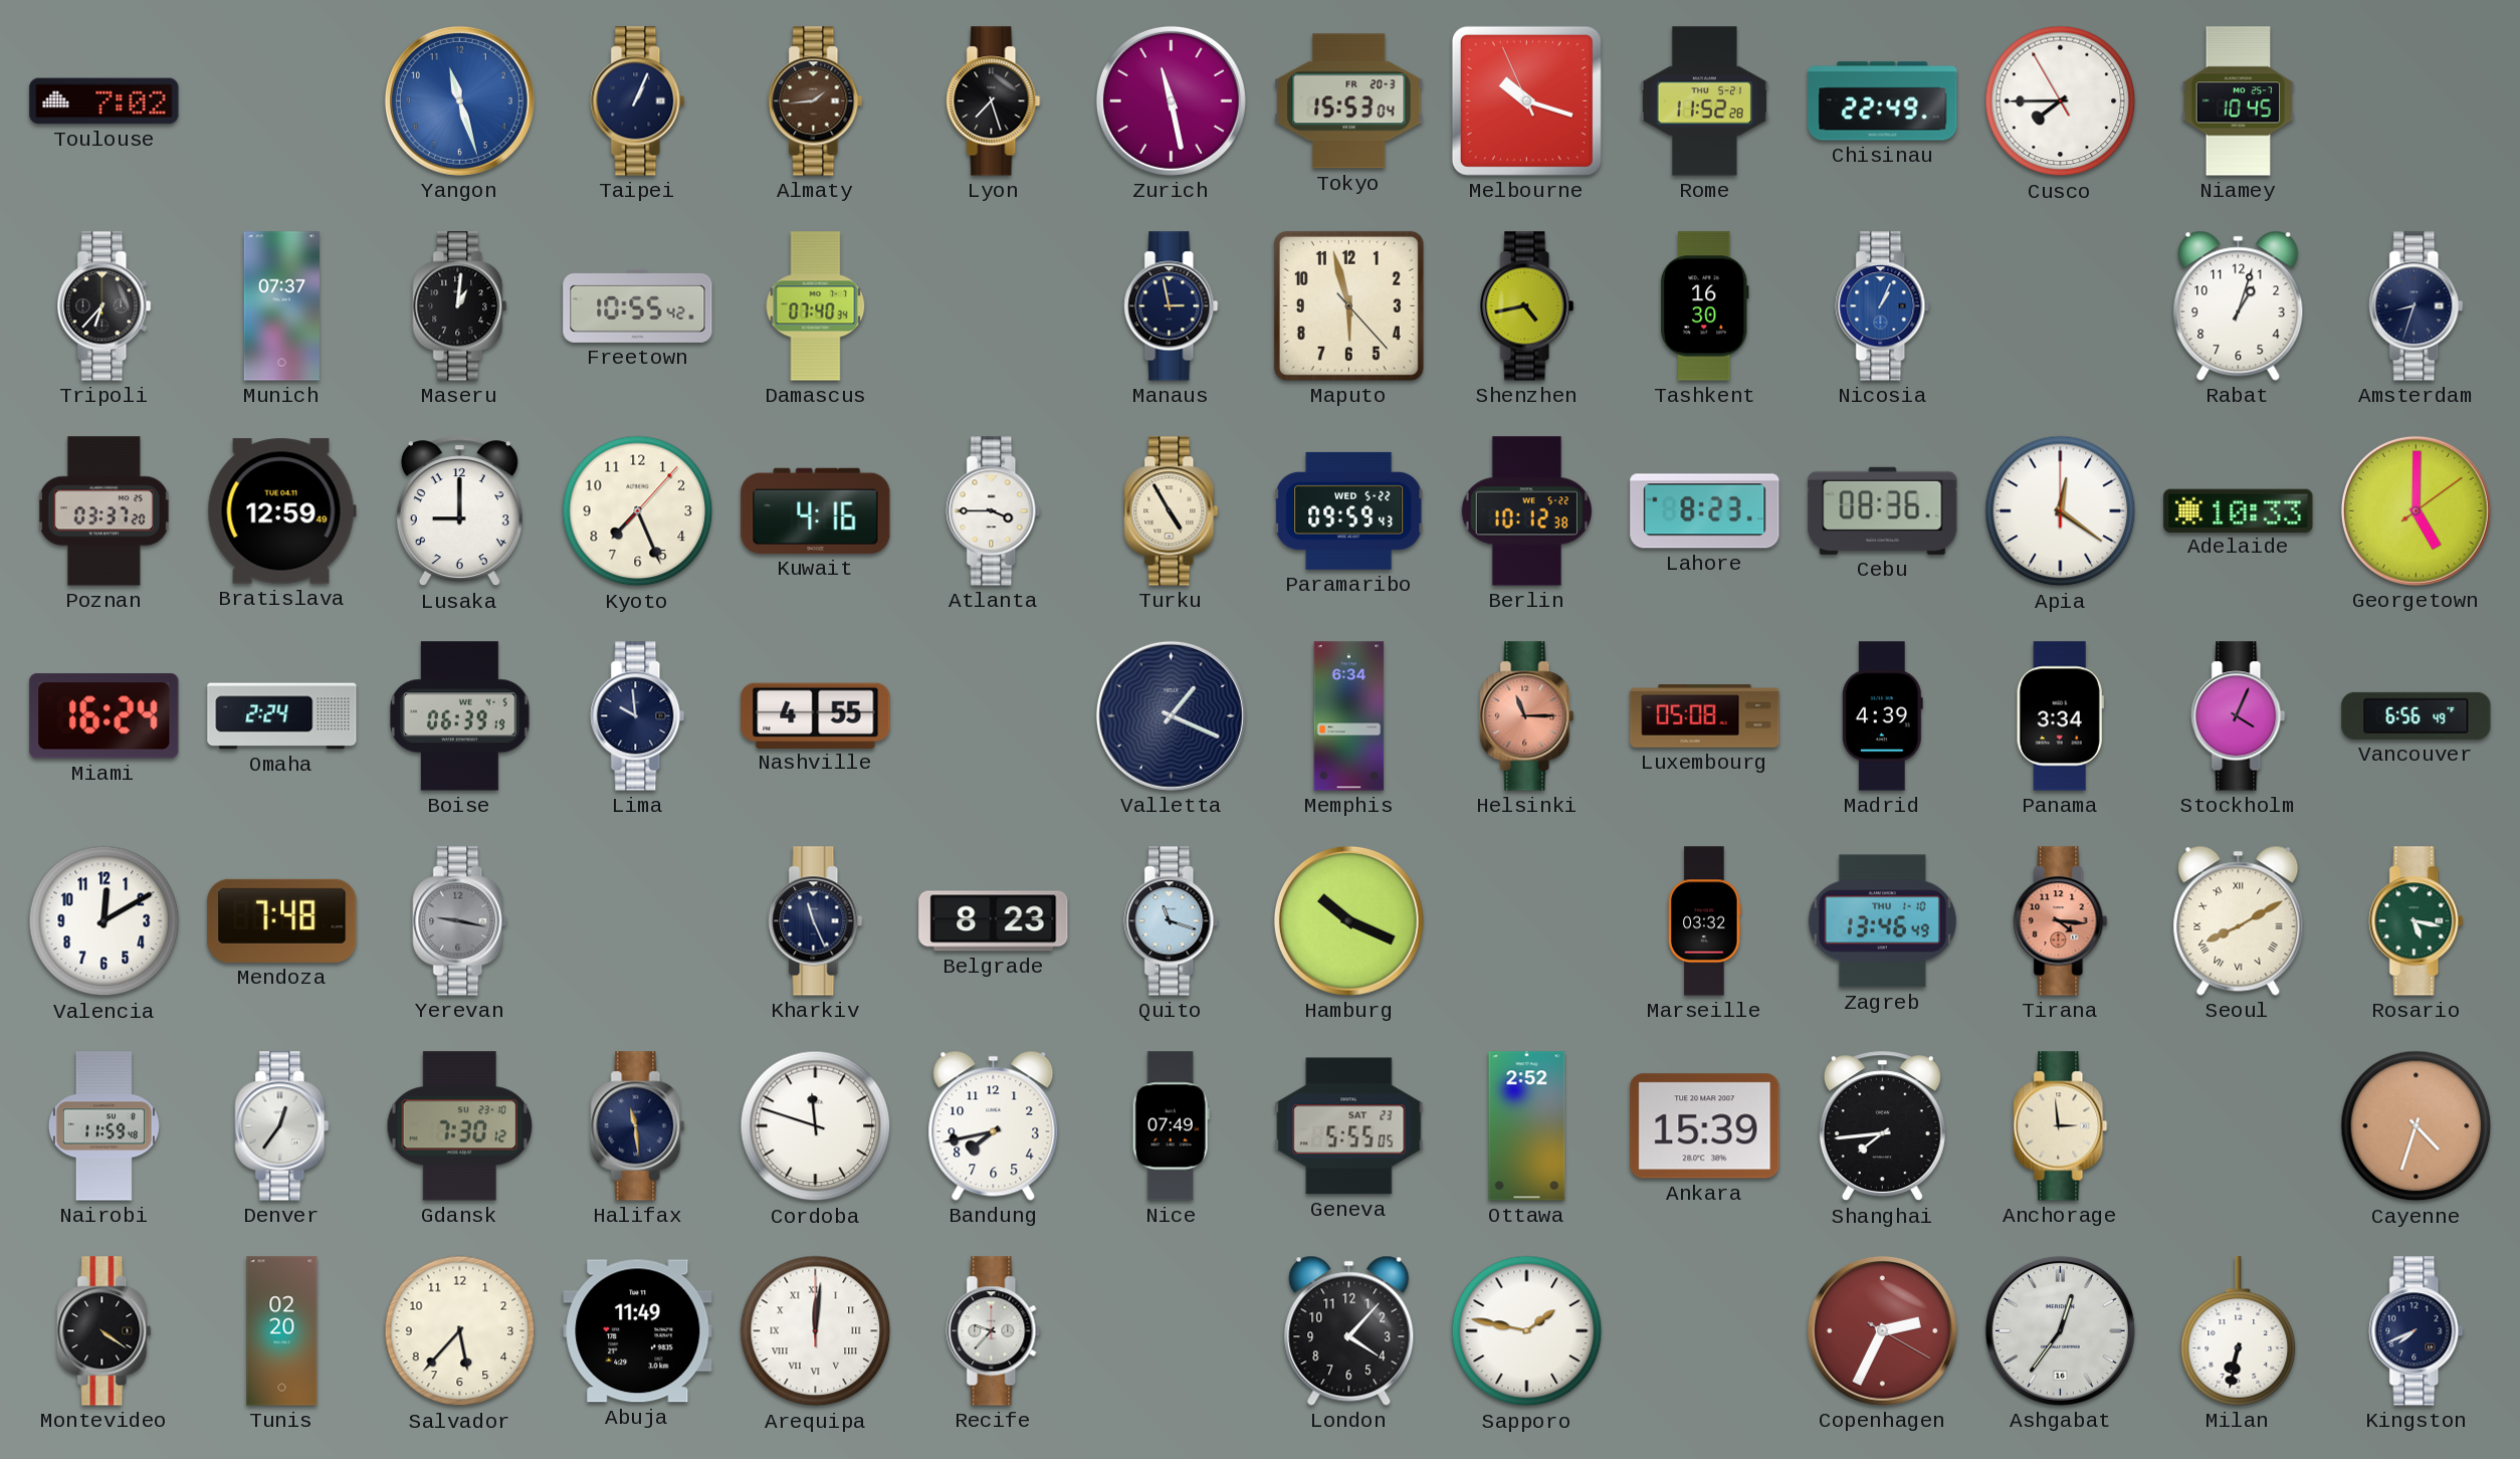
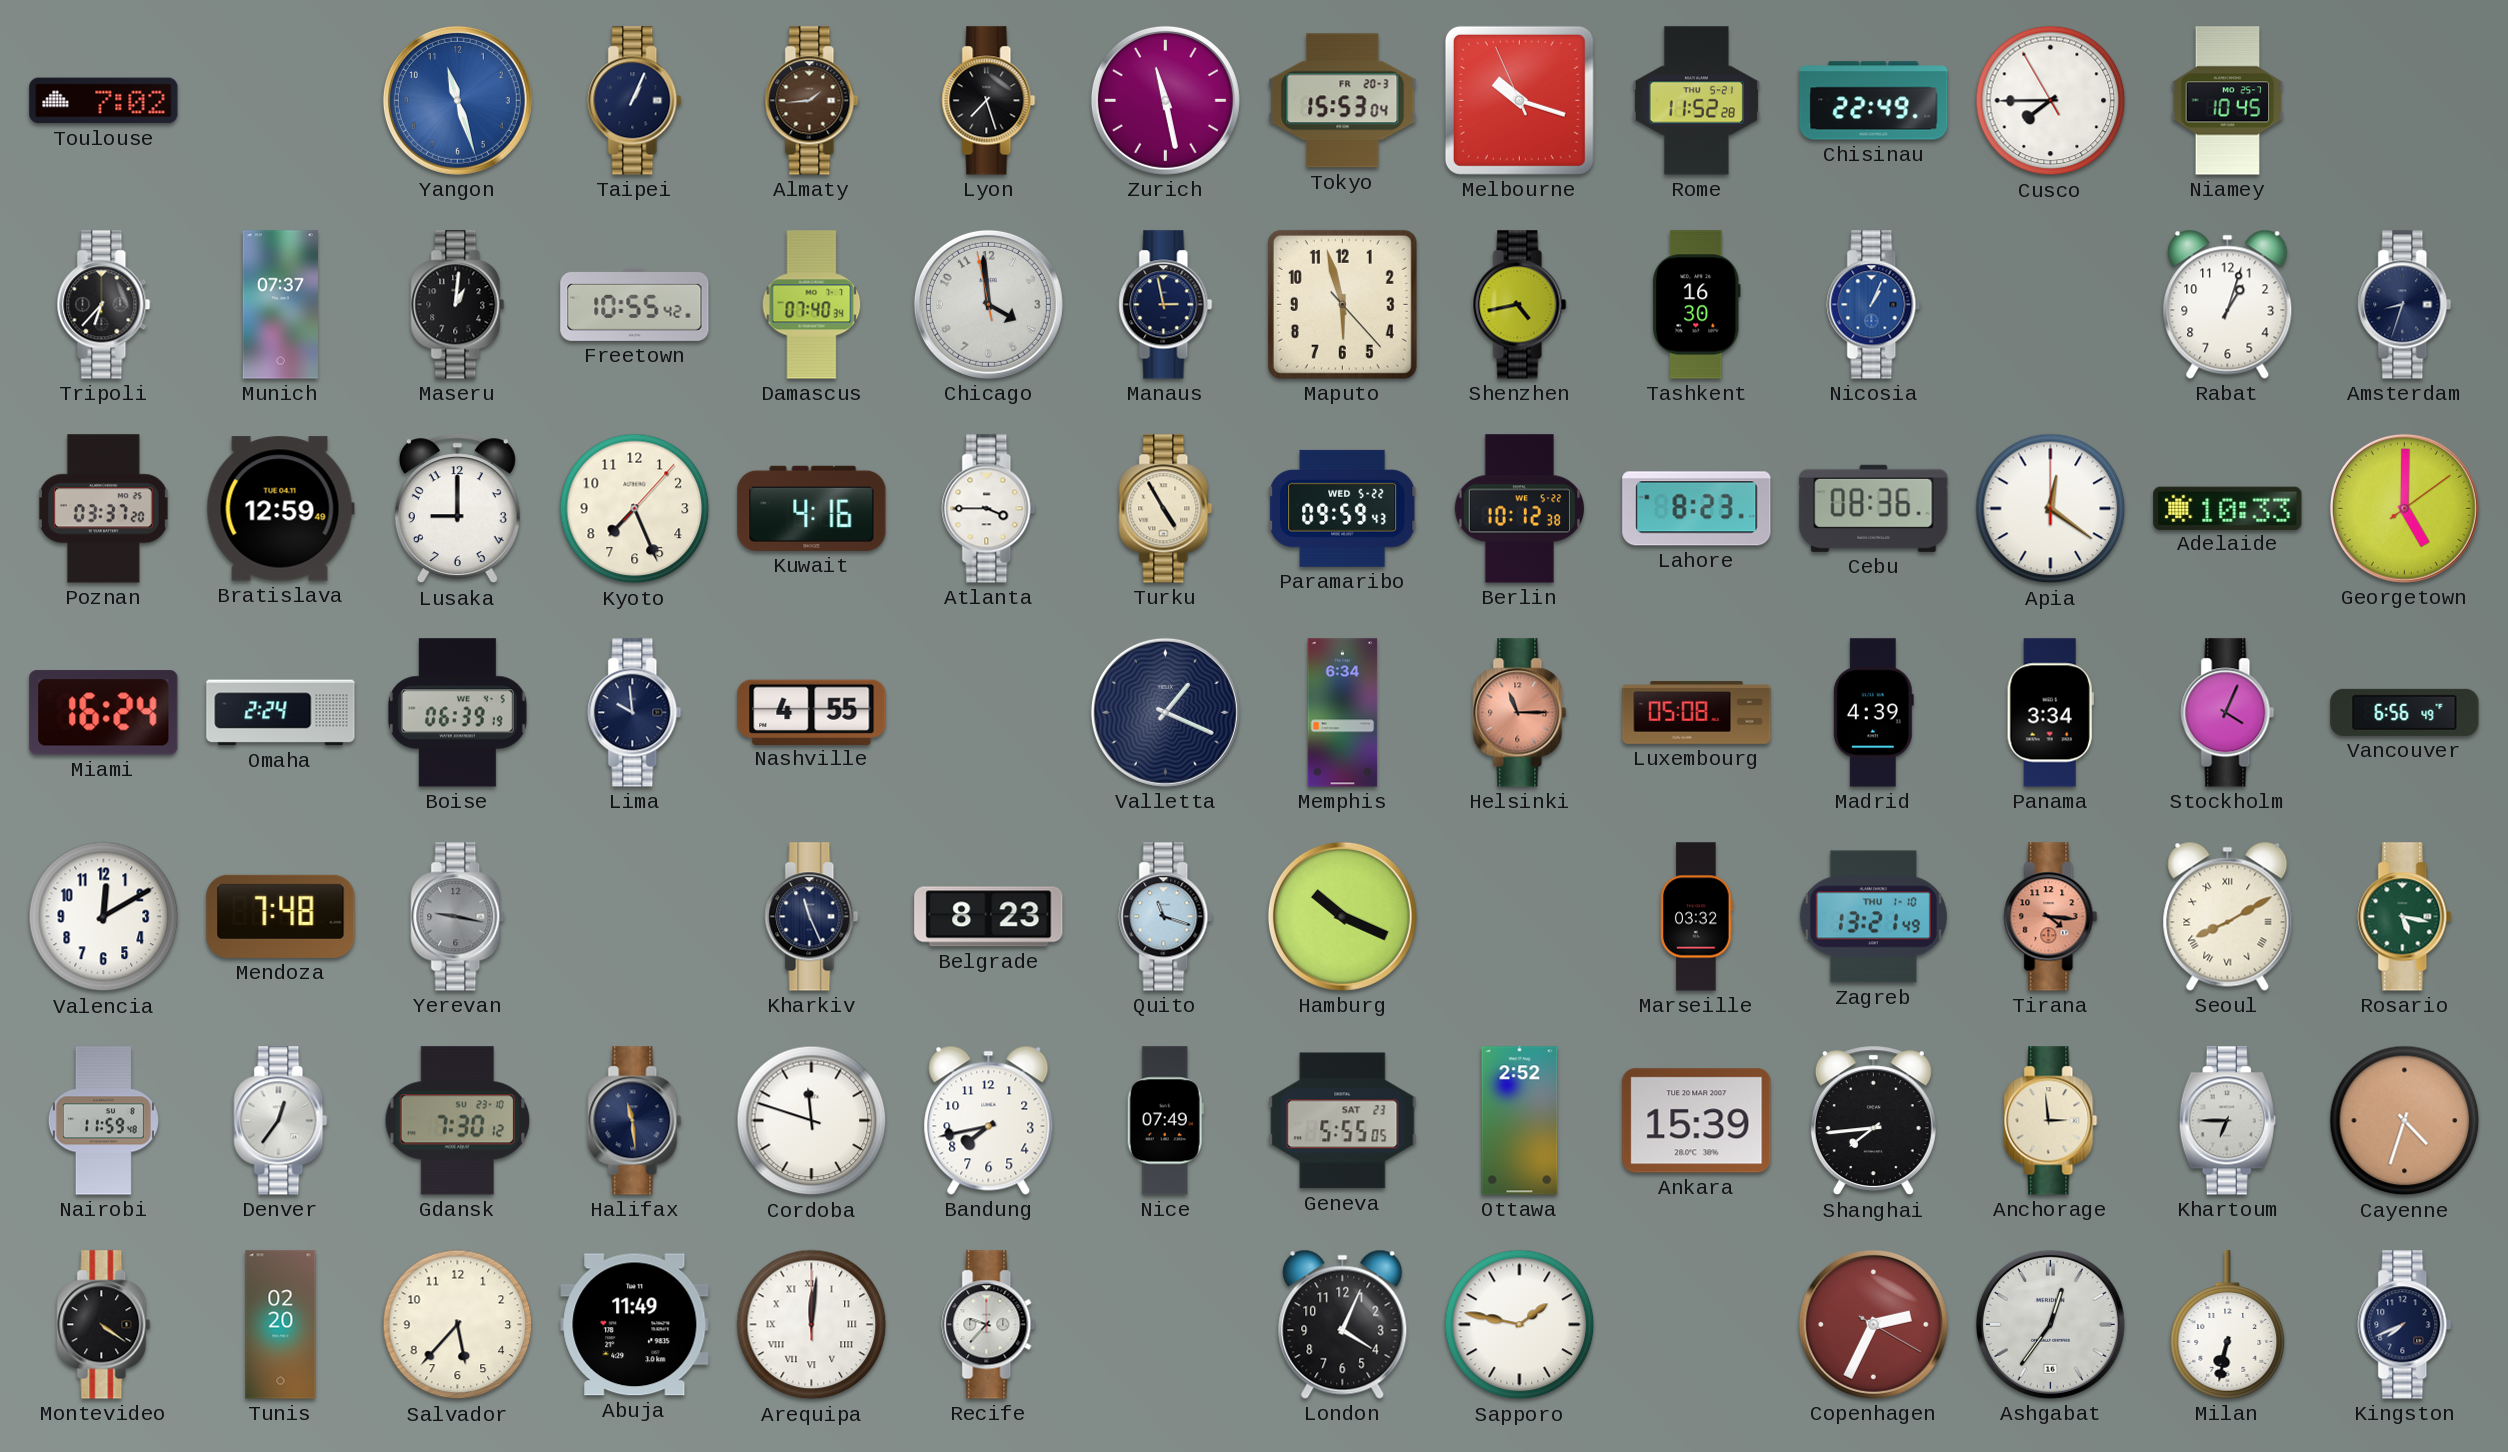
Chicago: none -> 3:58 (988, 304)
Zagreb: 13:46 -> 13:21 (1873, 917)
Khartoum: none -> 6:45 (2227, 1121)
London: 4:07 -> 4:04 (1343, 1324)
